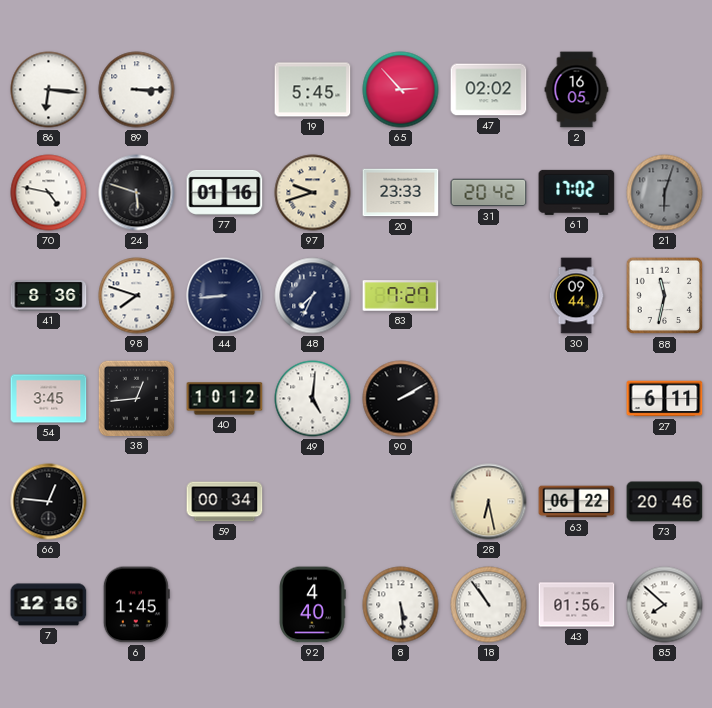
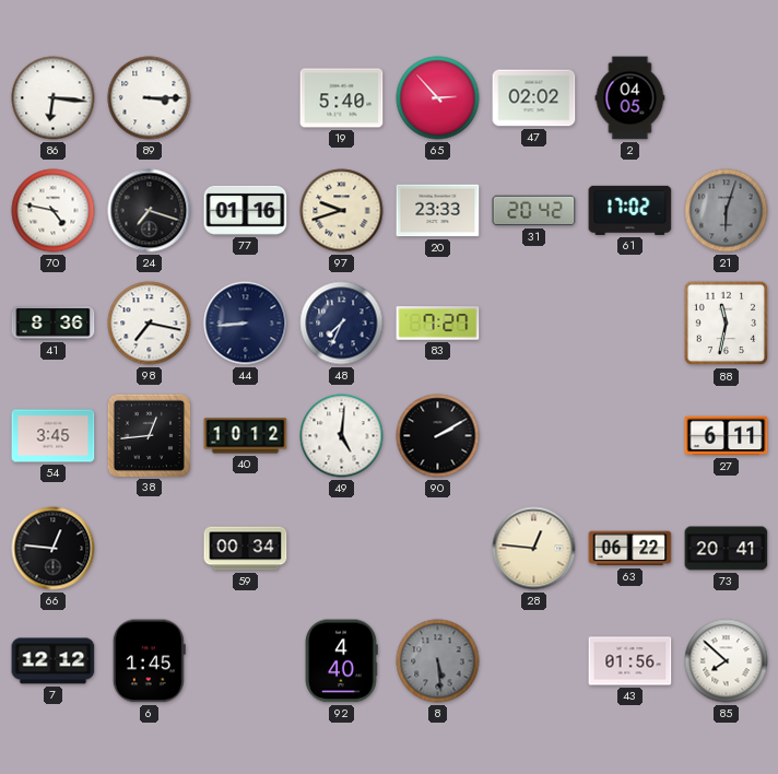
19: 5:45 -> 5:40 (342, 98)
2: 16:05 -> 04:05 (630, 98)
24: 5:48 -> 7:18 (150, 211)
98: 7:48 -> 7:17 (150, 324)
30: 09:44 -> none (576, 296)
28: 6:28 -> 12:46 (534, 549)
73: 20:46 -> 20:41 (727, 549)
7: 12:16 -> 12:12 (54, 661)
8 dial: white -> grey (438, 661)
18: 10:54 -> none (489, 605)
